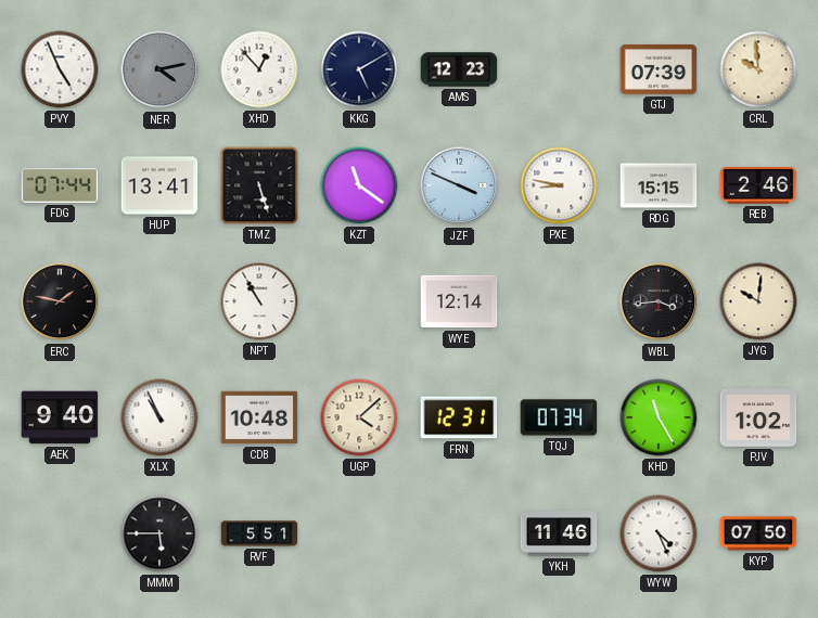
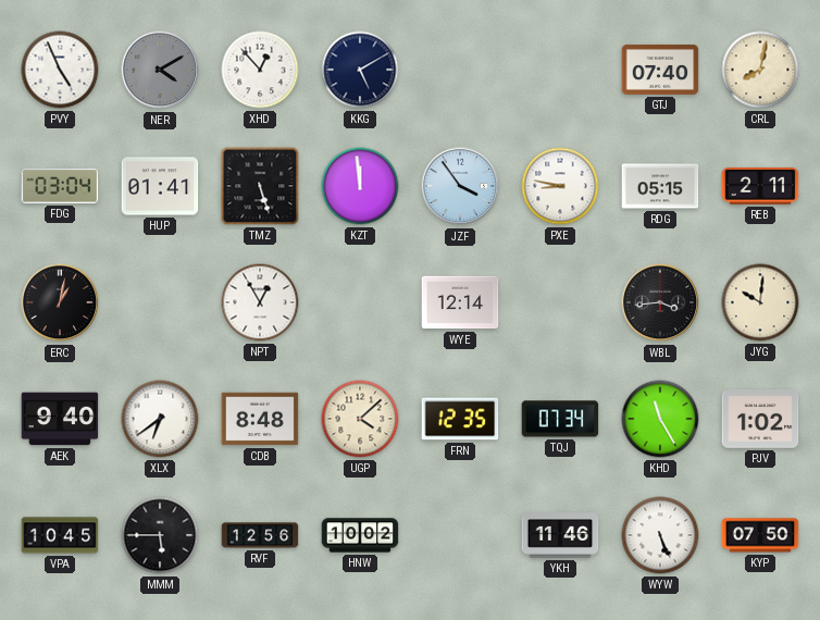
NER: 4:13 -> 4:10 (160, 70)
AMS: 12:23 -> none (459, 69)
GTJ: 07:39 -> 07:40 (660, 70)
CRL: 9:59 -> 8:02 (760, 70)
FDG: 07:44 -> 03:04 (60, 186)
HUP: 13:41 -> 01:41 (160, 186)
KZT: 11:21 -> 11:59 (360, 186)
JZF: 3:49 -> 3:54 (460, 186)
RDG: 15:15 -> 05:15 (660, 186)
REB: 2:46 -> 2:11 (760, 186)
ERC: 1:47 -> 1:02 (60, 302)
NPT: 10:55 -> 12:55 (260, 302)
XLX: 10:56 -> 6:39 (160, 419)
CDB: 10:48 -> 8:48 (260, 419)
FRN: 12:31 -> 12:35 (460, 419)
VPA: none -> 10:45 (60, 535)
RVF: 5:51 -> 12:56 (260, 535)
HNW: none -> 10:02 (360, 535)
WYW: 4:26 -> 5:26 (660, 535)
